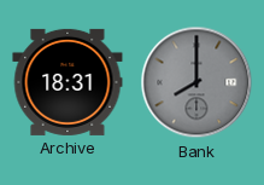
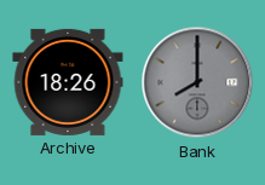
Archive: 18:31 -> 18:26 (68, 82)
